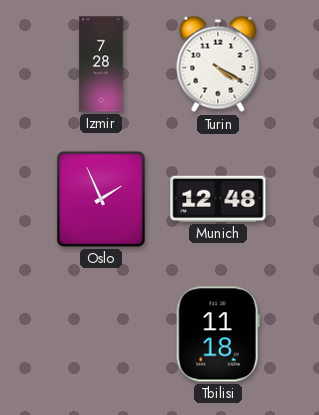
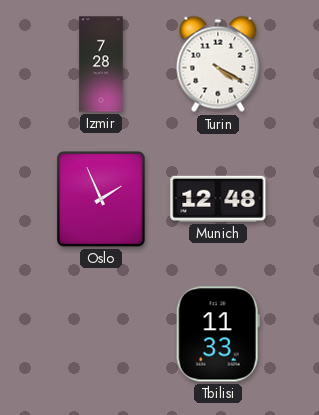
Tbilisi: 11:18 -> 11:33 (218, 334)
